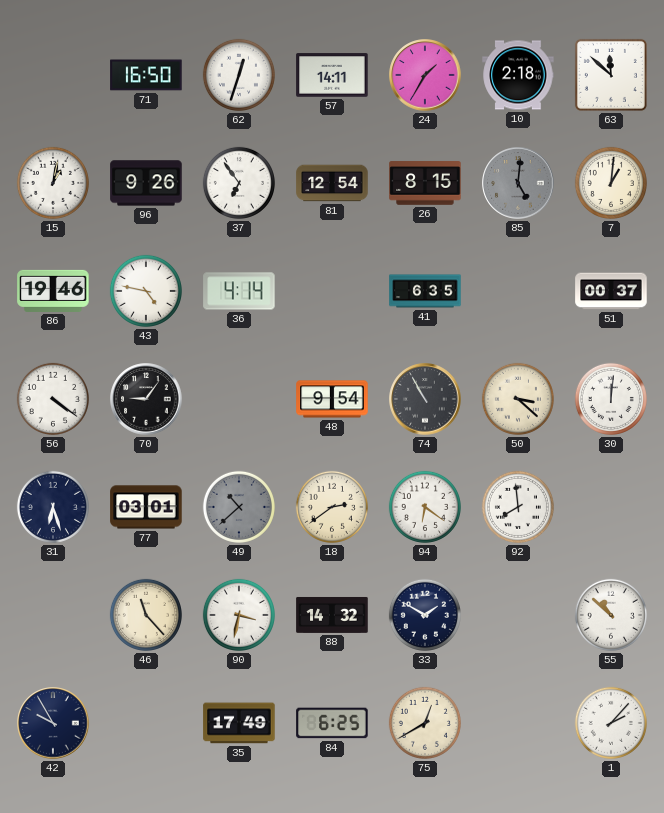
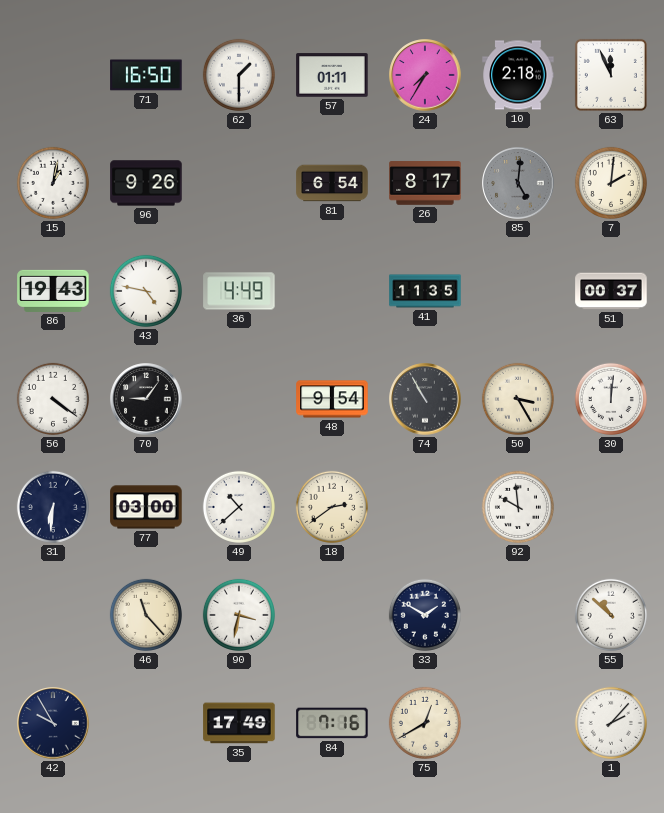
62: 12:33 -> 1:30 (239, 75)
57: 14:11 -> 01:11 (332, 75)
24: 1:35 -> 7:35 (425, 75)
63: 11:52 -> 11:56 (611, 75)
37: 6:54 -> none (239, 183)
81: 12:54 -> 6:54 (332, 183)
26: 8:15 -> 8:17 (425, 183)
7: 1:01 -> 2:01 (611, 183)
86: 19:46 -> 19:43 (53, 291)
36: 4:14 -> 4:49 (239, 291)
41: 6:35 -> 11:35 (425, 291)
50: 3:22 -> 3:25 (518, 399)
31: 6:27 -> 6:31 (53, 507)
77: 03:01 -> 03:00 (146, 507)
49 dial: grey -> white (239, 507)
94: 6:21 -> none (425, 507)
92: 7:59 -> 9:59 (518, 507)
88: 14:32 -> none (332, 615)
84: 6:25 -> 7:16 (332, 723)
